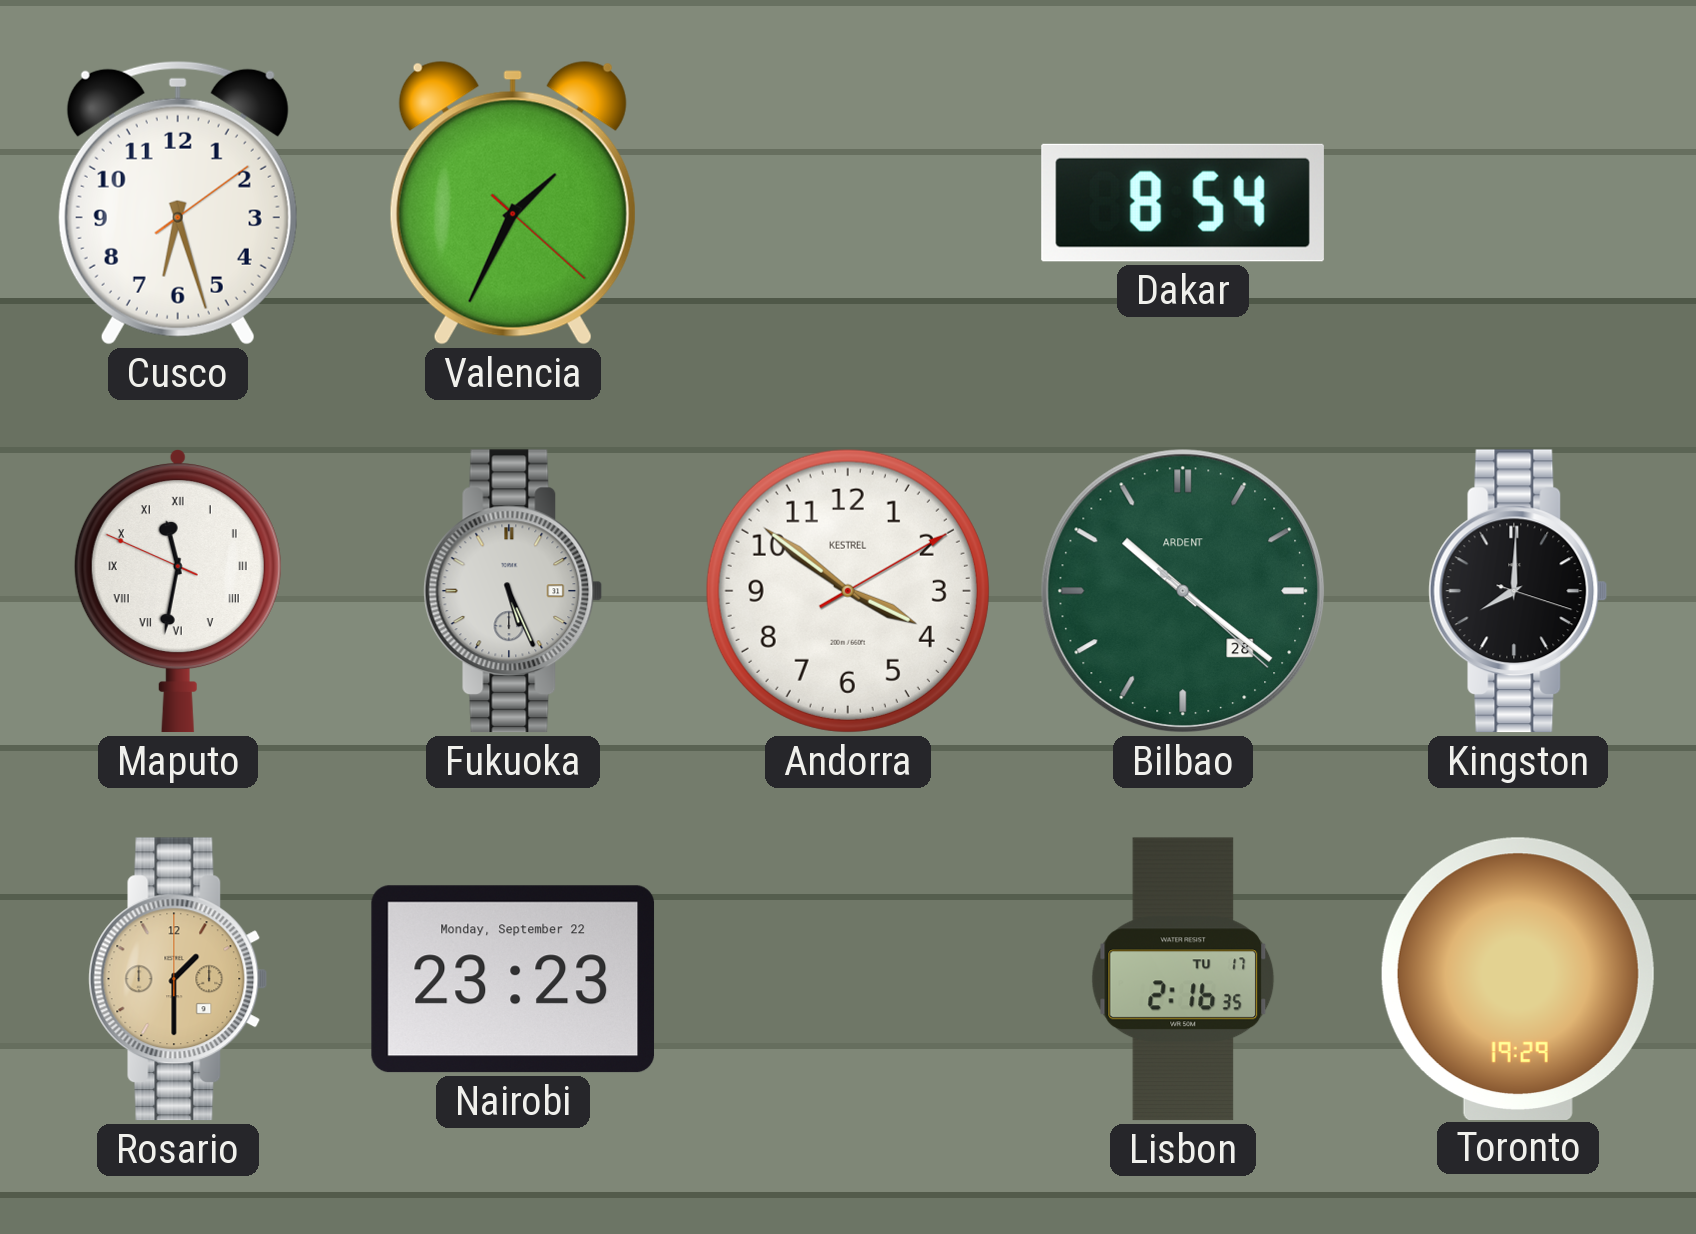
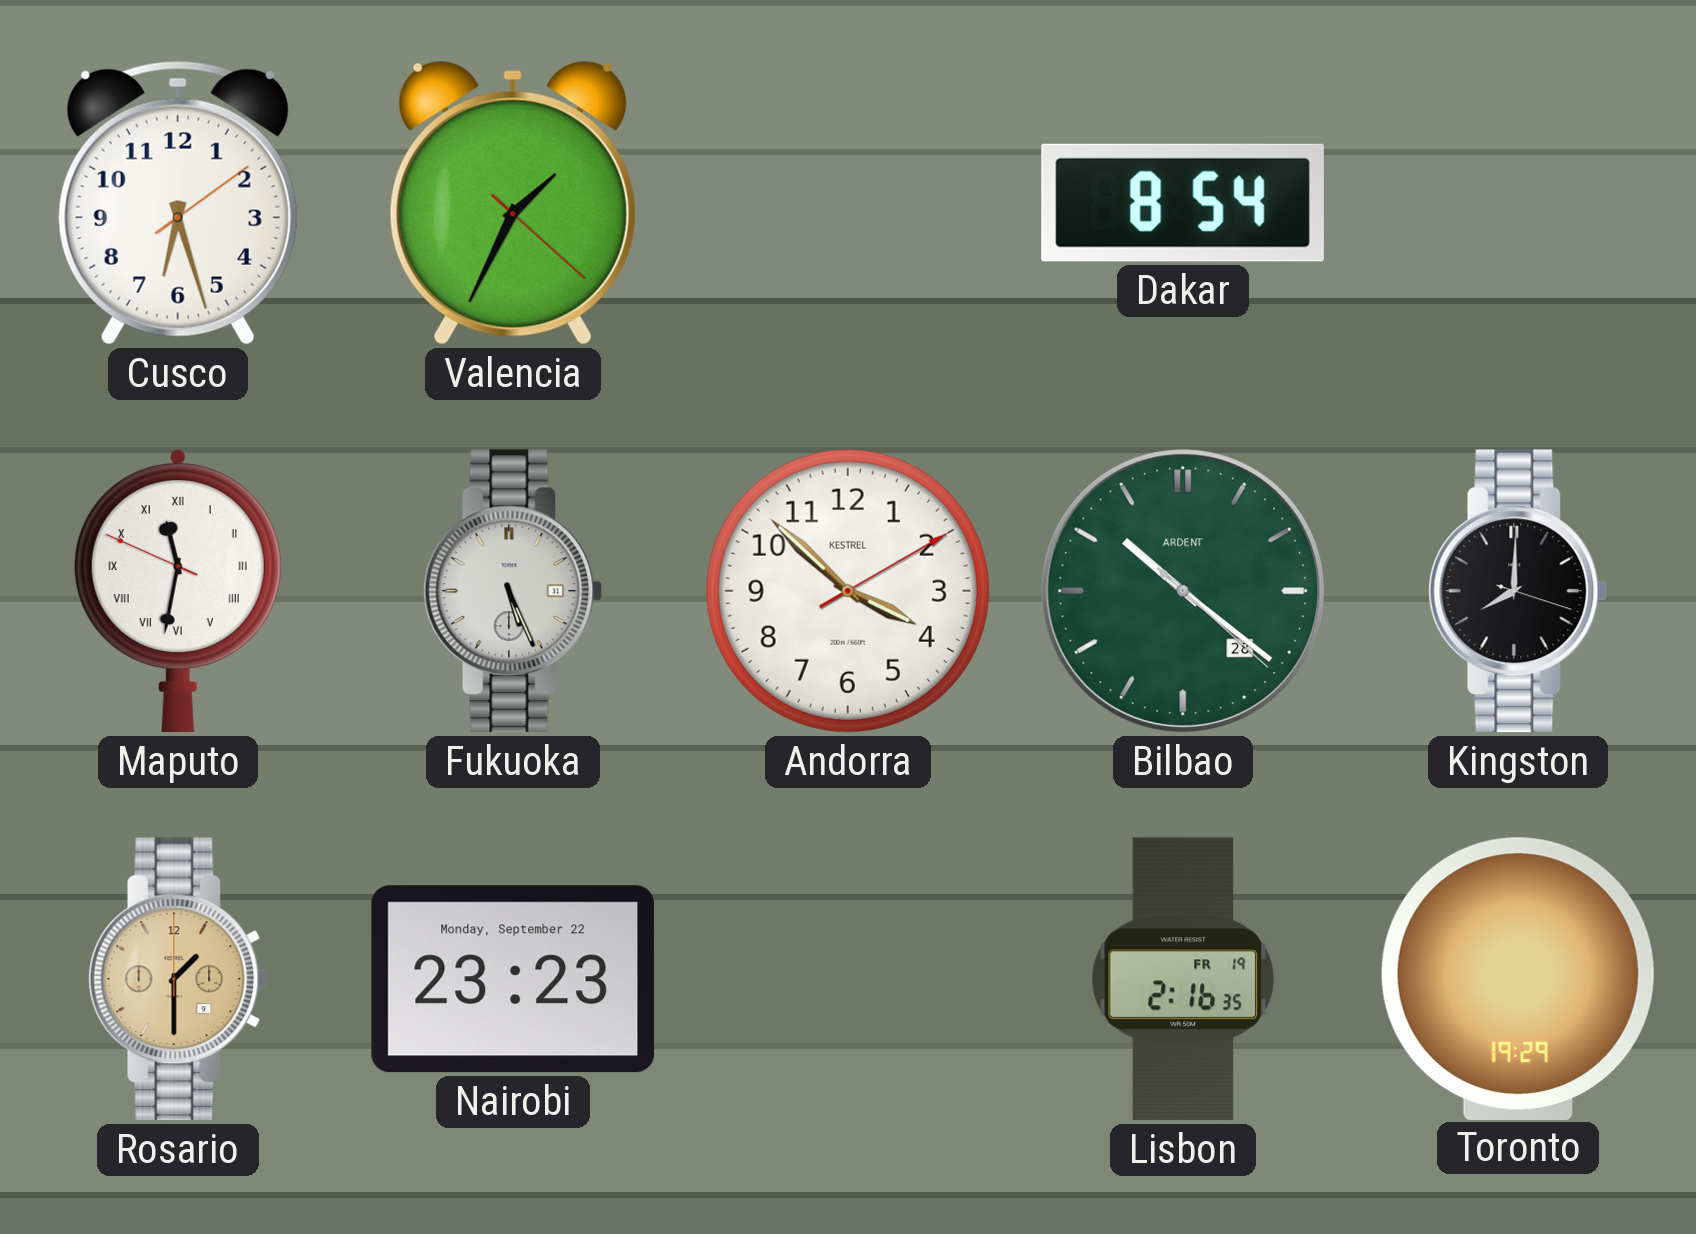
Andorra: 3:51 -> 3:52 (848, 591)
Lisbon date: TU 17 -> FR 19 (1183, 979)
